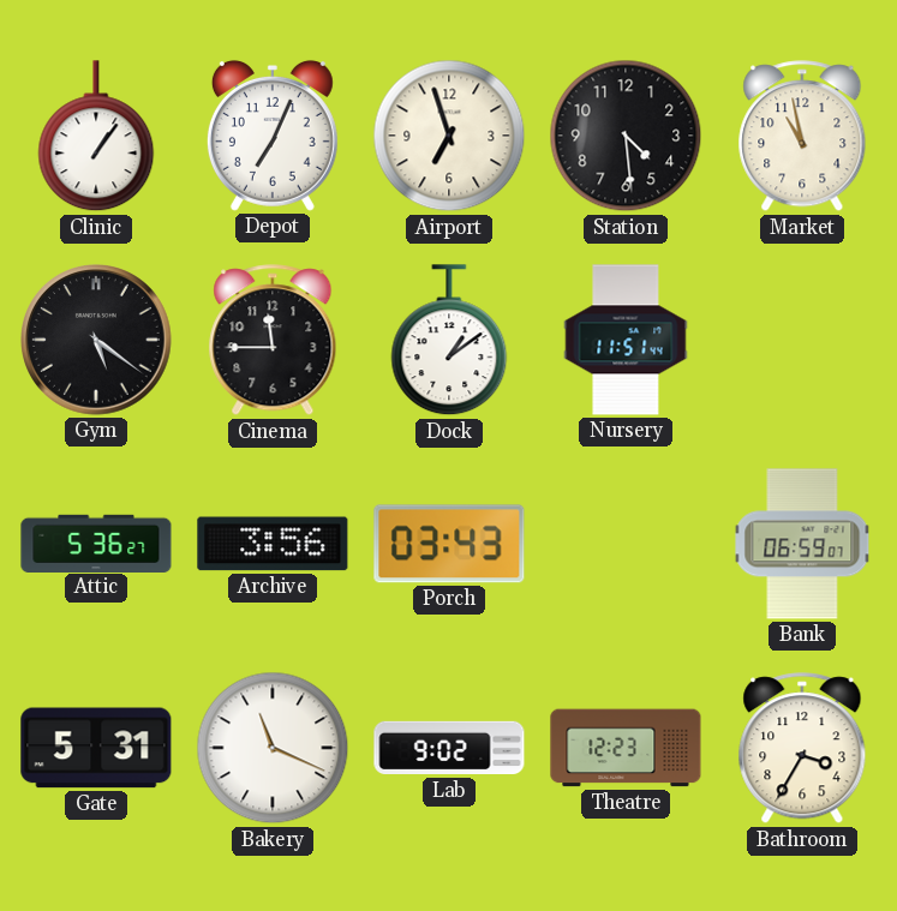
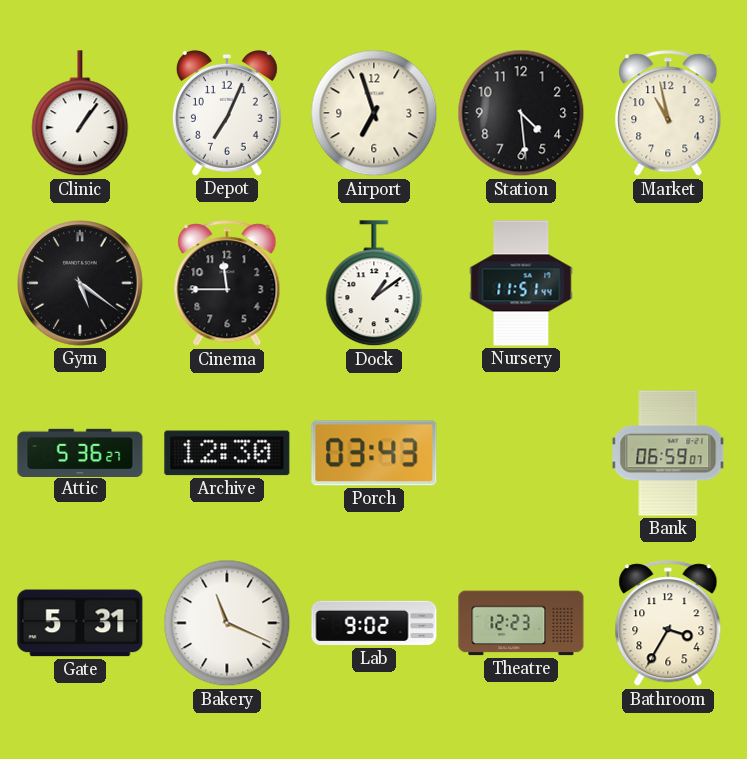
Archive: 3:56 -> 12:30 (227, 453)
